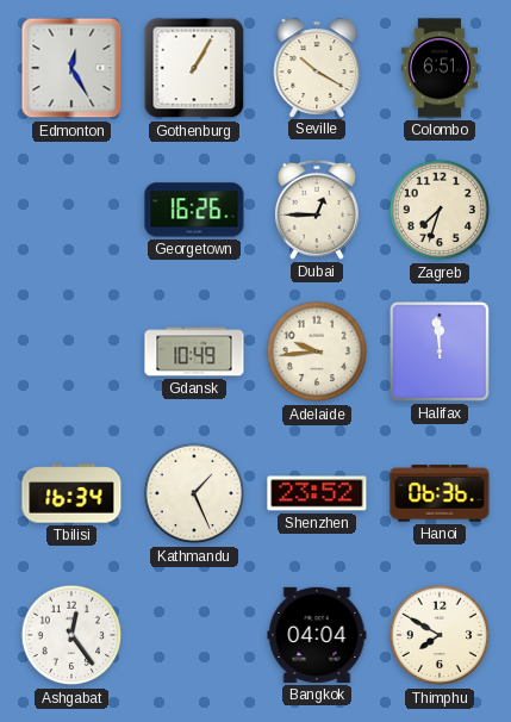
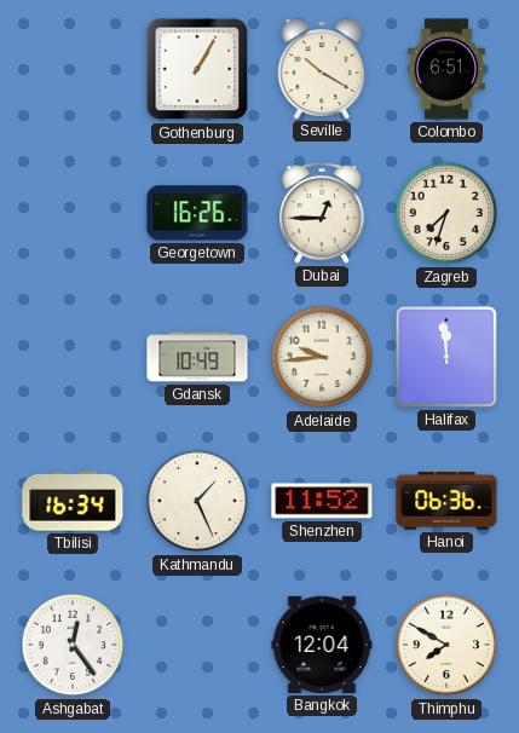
Edmonton: 12:25 -> none (71, 68)
Shenzhen: 23:52 -> 11:52 (322, 501)
Bangkok: 04:04 -> 12:04 (322, 645)
